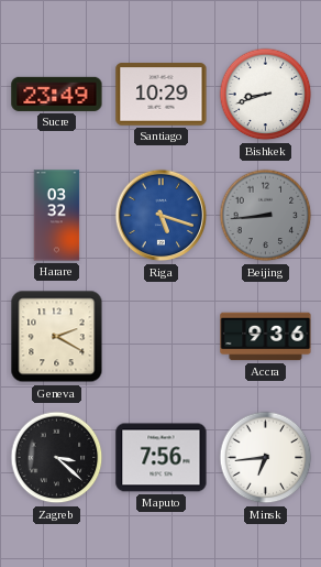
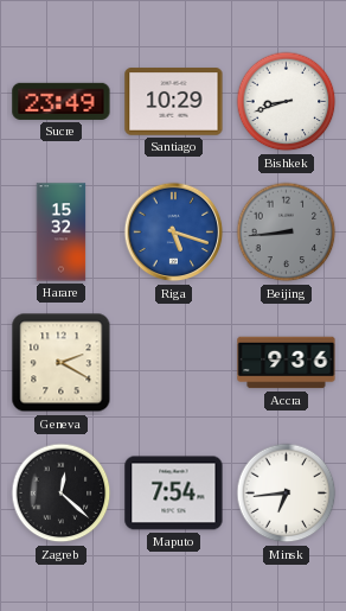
Harare: 03:32 -> 15:32 (62, 233)
Zagreb: 3:22 -> 12:22 (62, 494)
Maputo: 7:56 -> 7:54 (174, 494)
